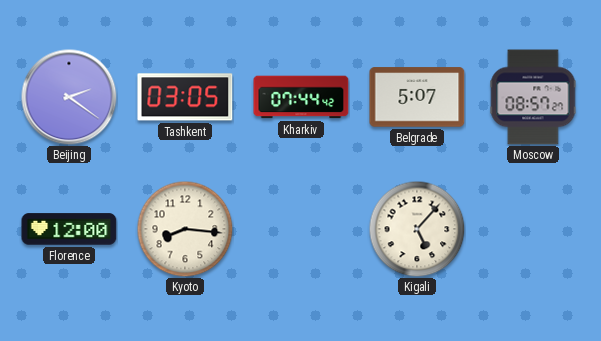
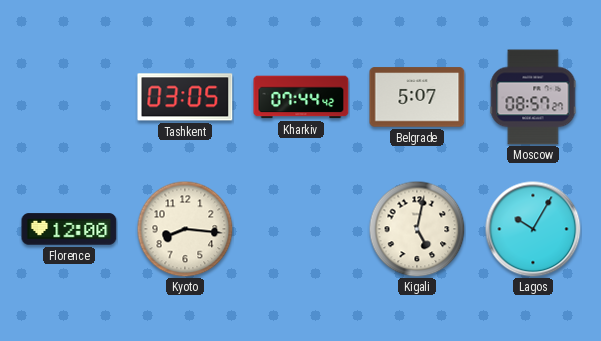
Beijing: 2:21 -> none (69, 97)
Kigali: 5:07 -> 5:02 (417, 229)
Lagos: none -> 10:05 (533, 229)
